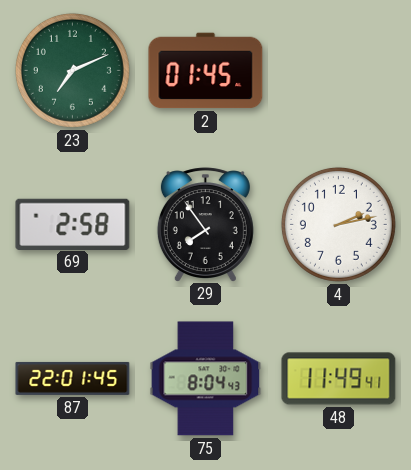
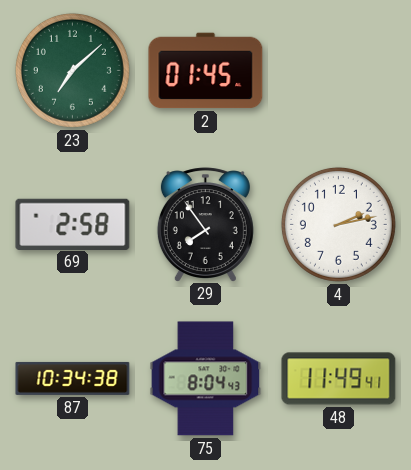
23: 7:11 -> 7:08 (72, 70)
87: 22:01 -> 10:34 (73, 378)
